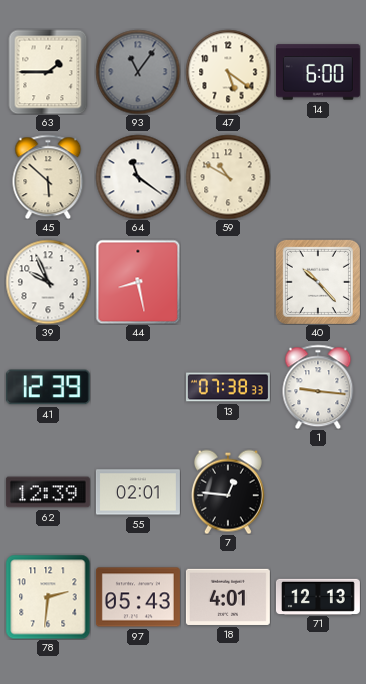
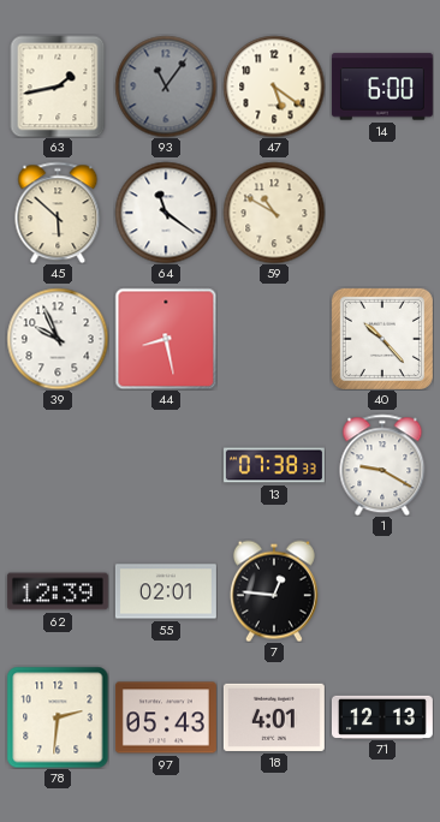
63: 1:45 -> 1:43 (58, 87)
41: 12:39 -> none (48, 387)
1: 9:16 -> 9:20 (382, 465)
